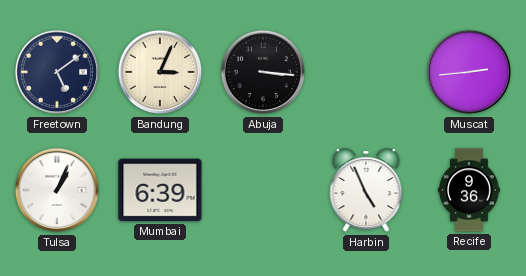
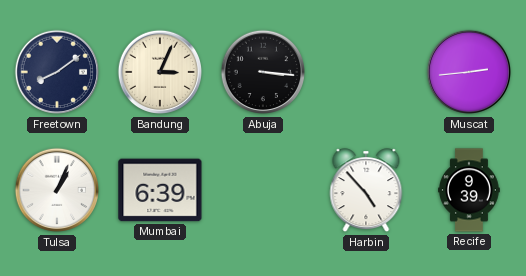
Freetown: 5:09 -> 8:09 (57, 72)
Harbin: 4:56 -> 4:53 (366, 191)
Recife: 9:36 -> 9:39 (470, 190)
